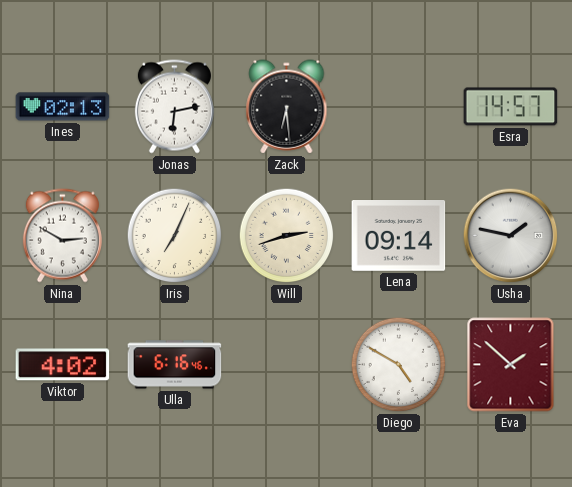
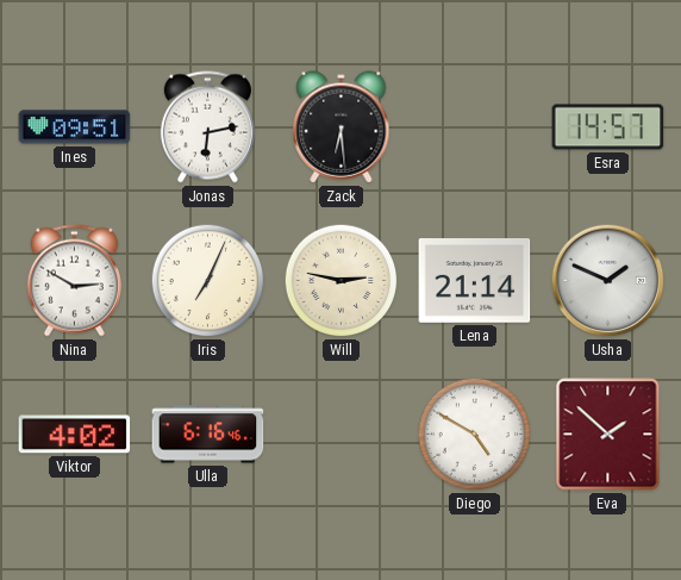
Ines: 02:13 -> 09:51 (75, 127)
Will: 2:42 -> 2:47 (342, 281)
Lena: 09:14 -> 21:14 (475, 281)
Usha: 1:47 -> 1:49 (608, 281)
